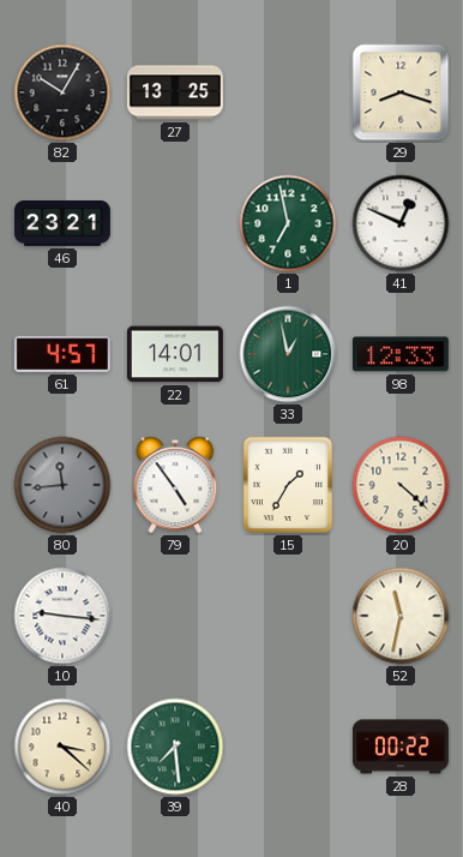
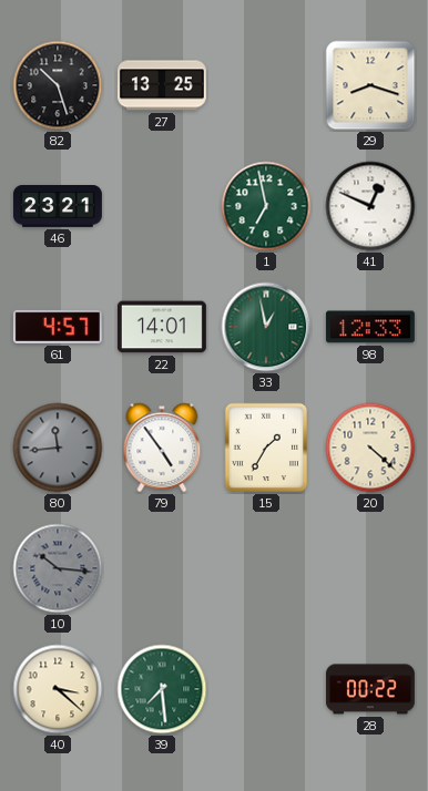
82: 10:05 -> 10:27 (58, 85)
10: 9:16 -> 10:16 (58, 568)
10 dial: white -> grey (58, 568)
52: 11:32 -> none (401, 616)
